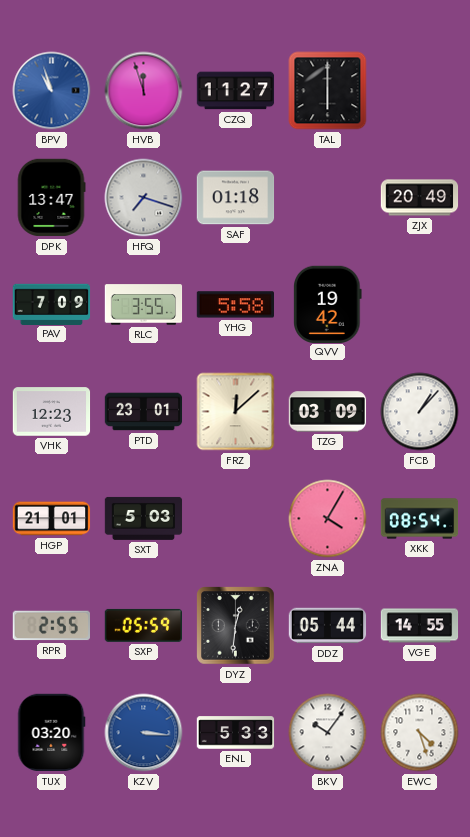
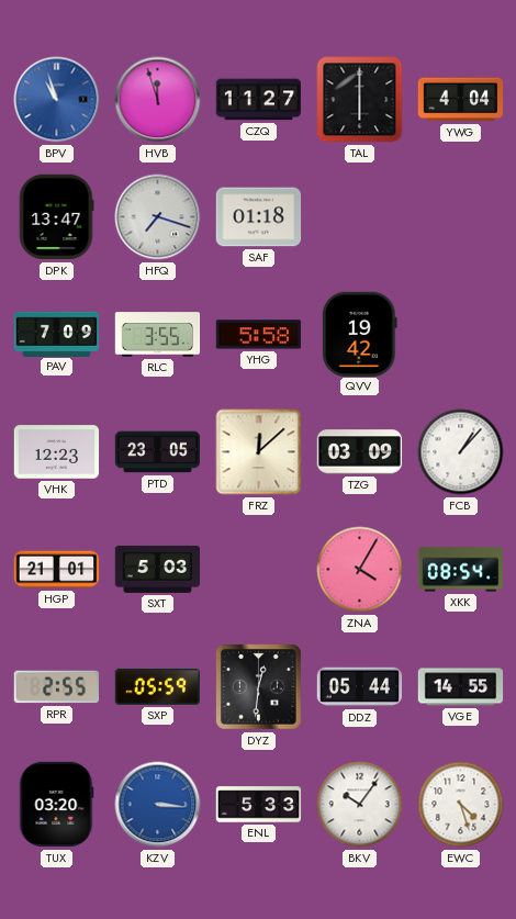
YWG: none -> 4:04 (461, 100)
ZJX: 20:49 -> none (420, 198)
PTD: 23:01 -> 23:05 (158, 452)
